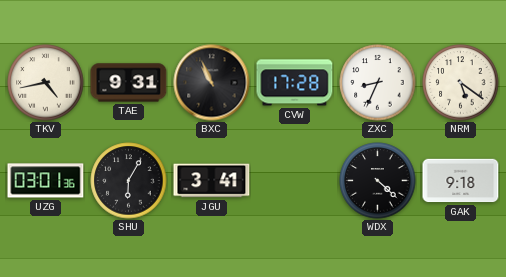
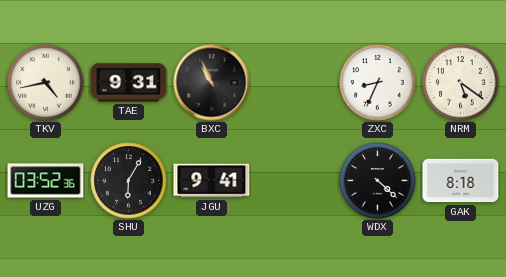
CVW: 17:28 -> none (295, 83)
UZG: 03:01 -> 03:52 (46, 181)
JGU: 3:41 -> 9:41 (212, 181)
GAK: 9:18 -> 8:18 (461, 181)
